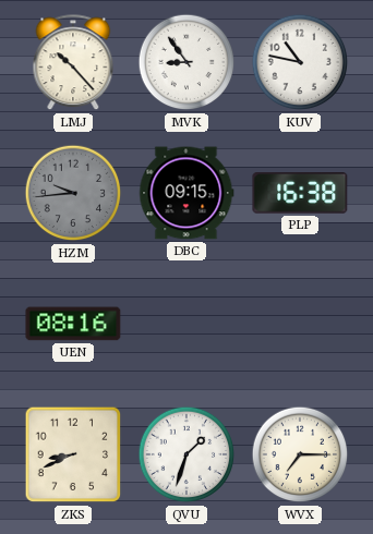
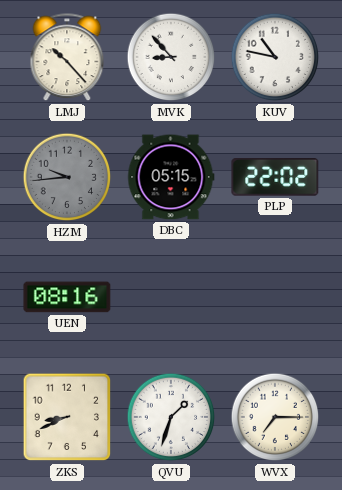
MVK: 8:54 -> 8:53 (171, 57)
DBC: 09:15 -> 05:15 (171, 177)
PLP: 16:38 -> 22:02 (275, 177)
